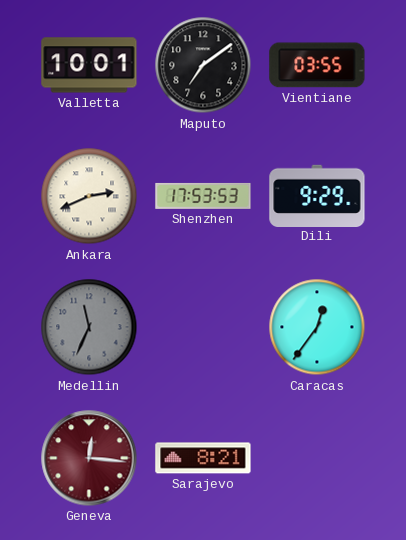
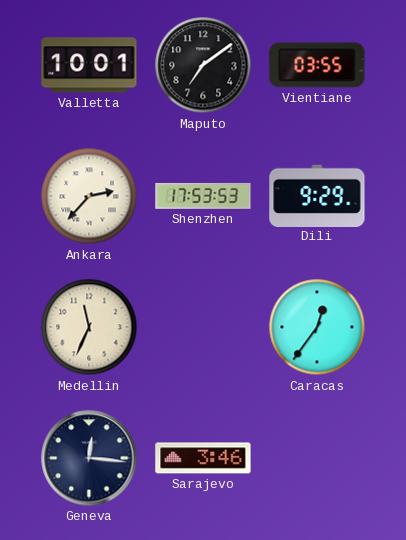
Ankara: 2:41 -> 2:37 (89, 196)
Medellin dial: grey -> cream (89, 327)
Geneva dial: burgundy -> navy (89, 458)
Sarajevo: 8:21 -> 3:46 (203, 458)
